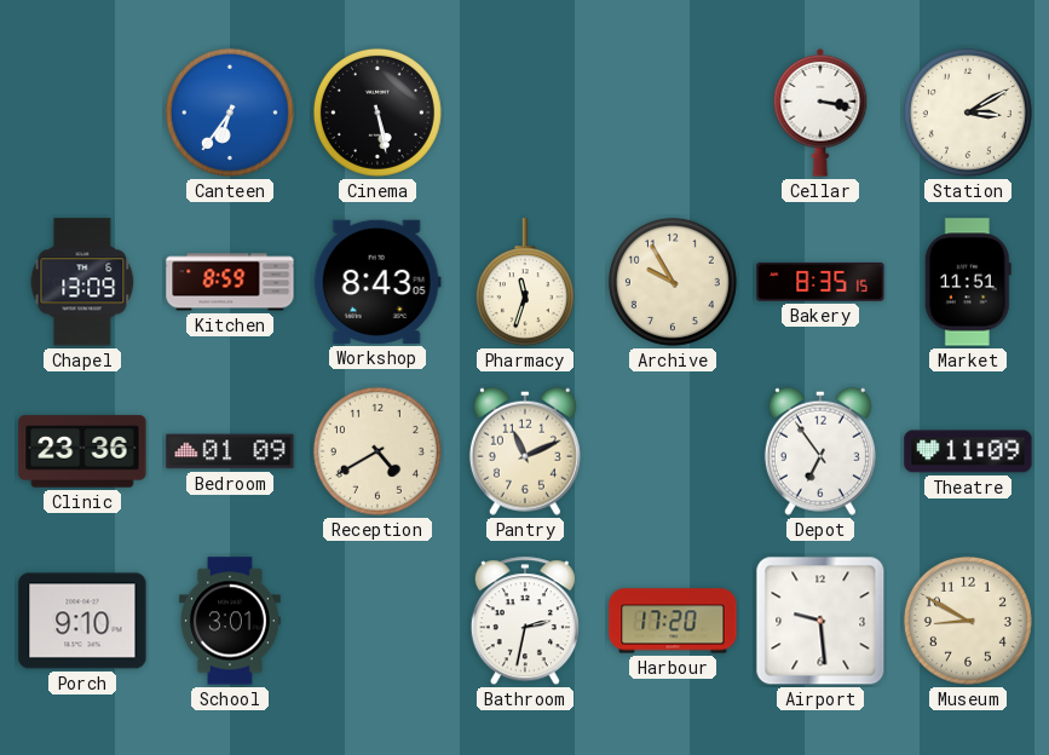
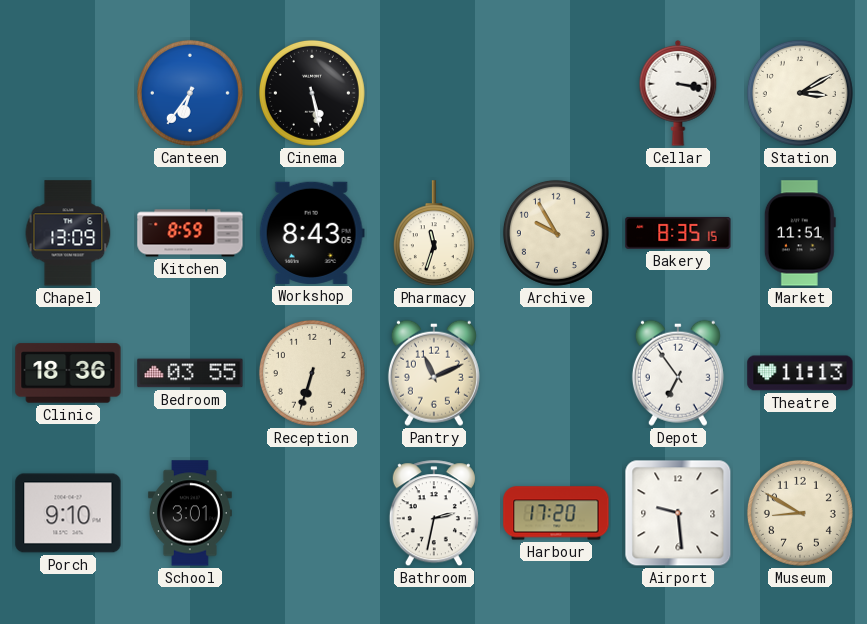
Clinic: 23:36 -> 18:36 (68, 373)
Bedroom: 01:09 -> 03:55 (190, 373)
Reception: 4:40 -> 6:33 (312, 373)
Theatre: 11:09 -> 11:13 (800, 373)
